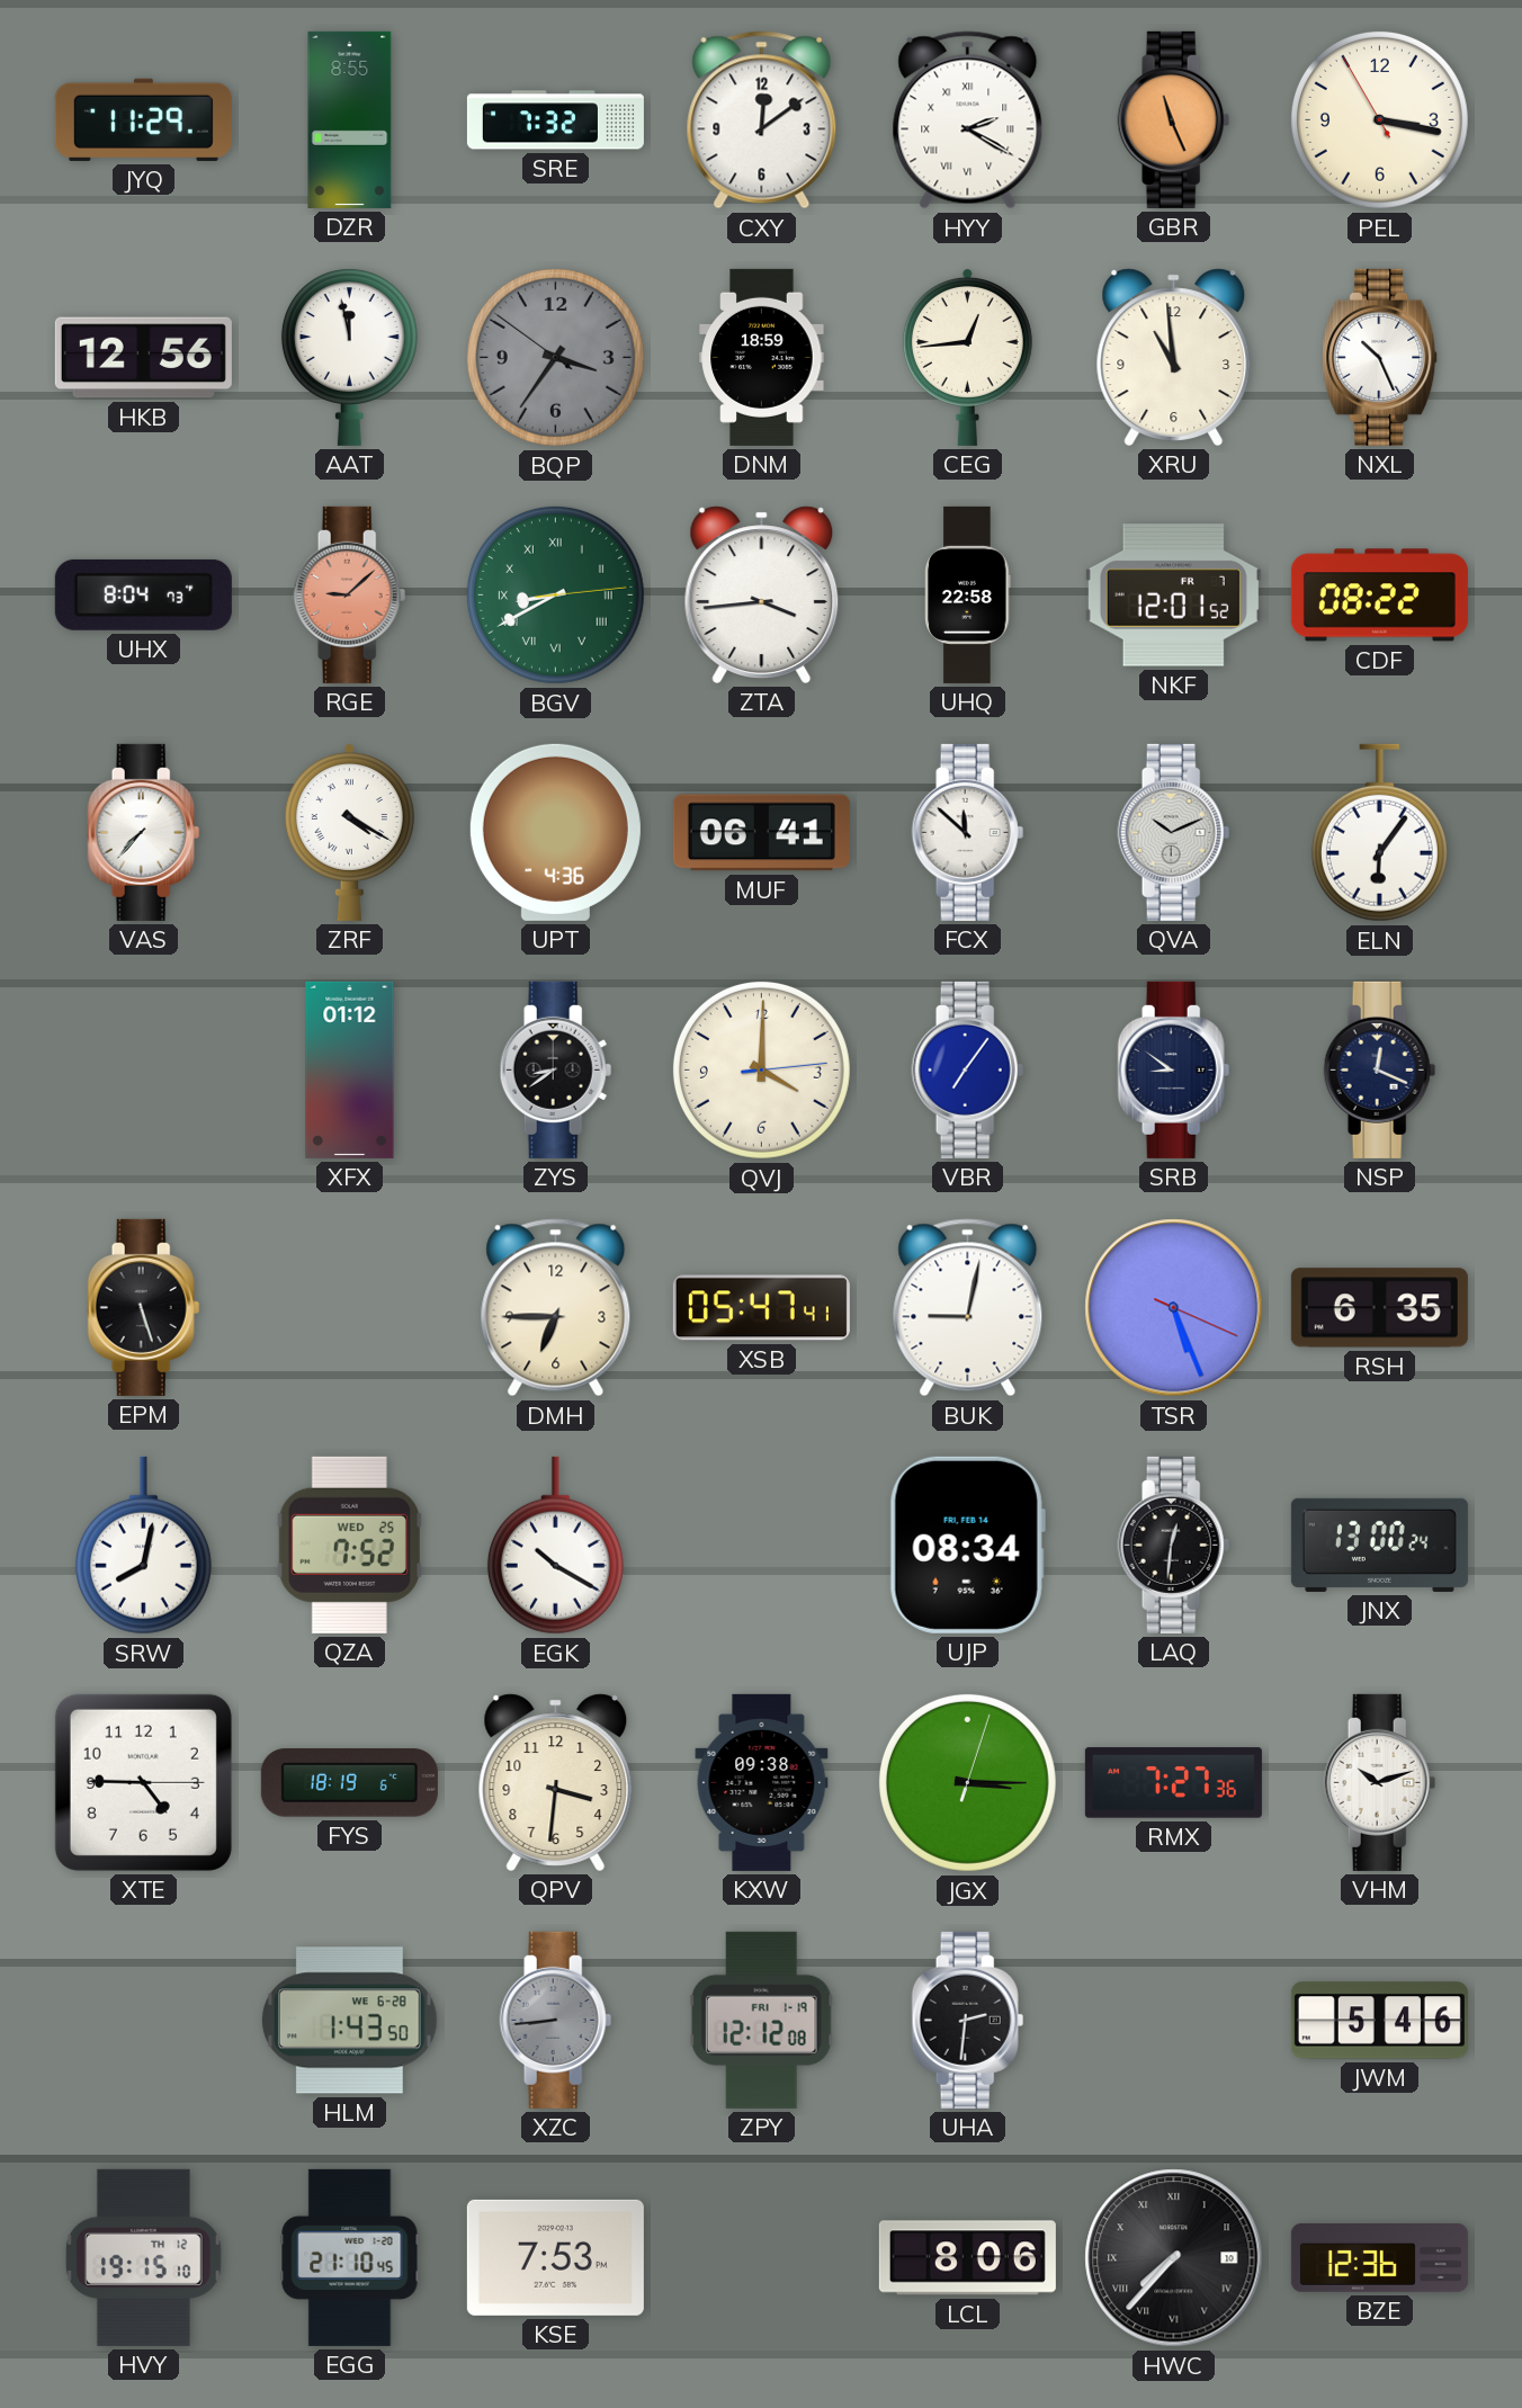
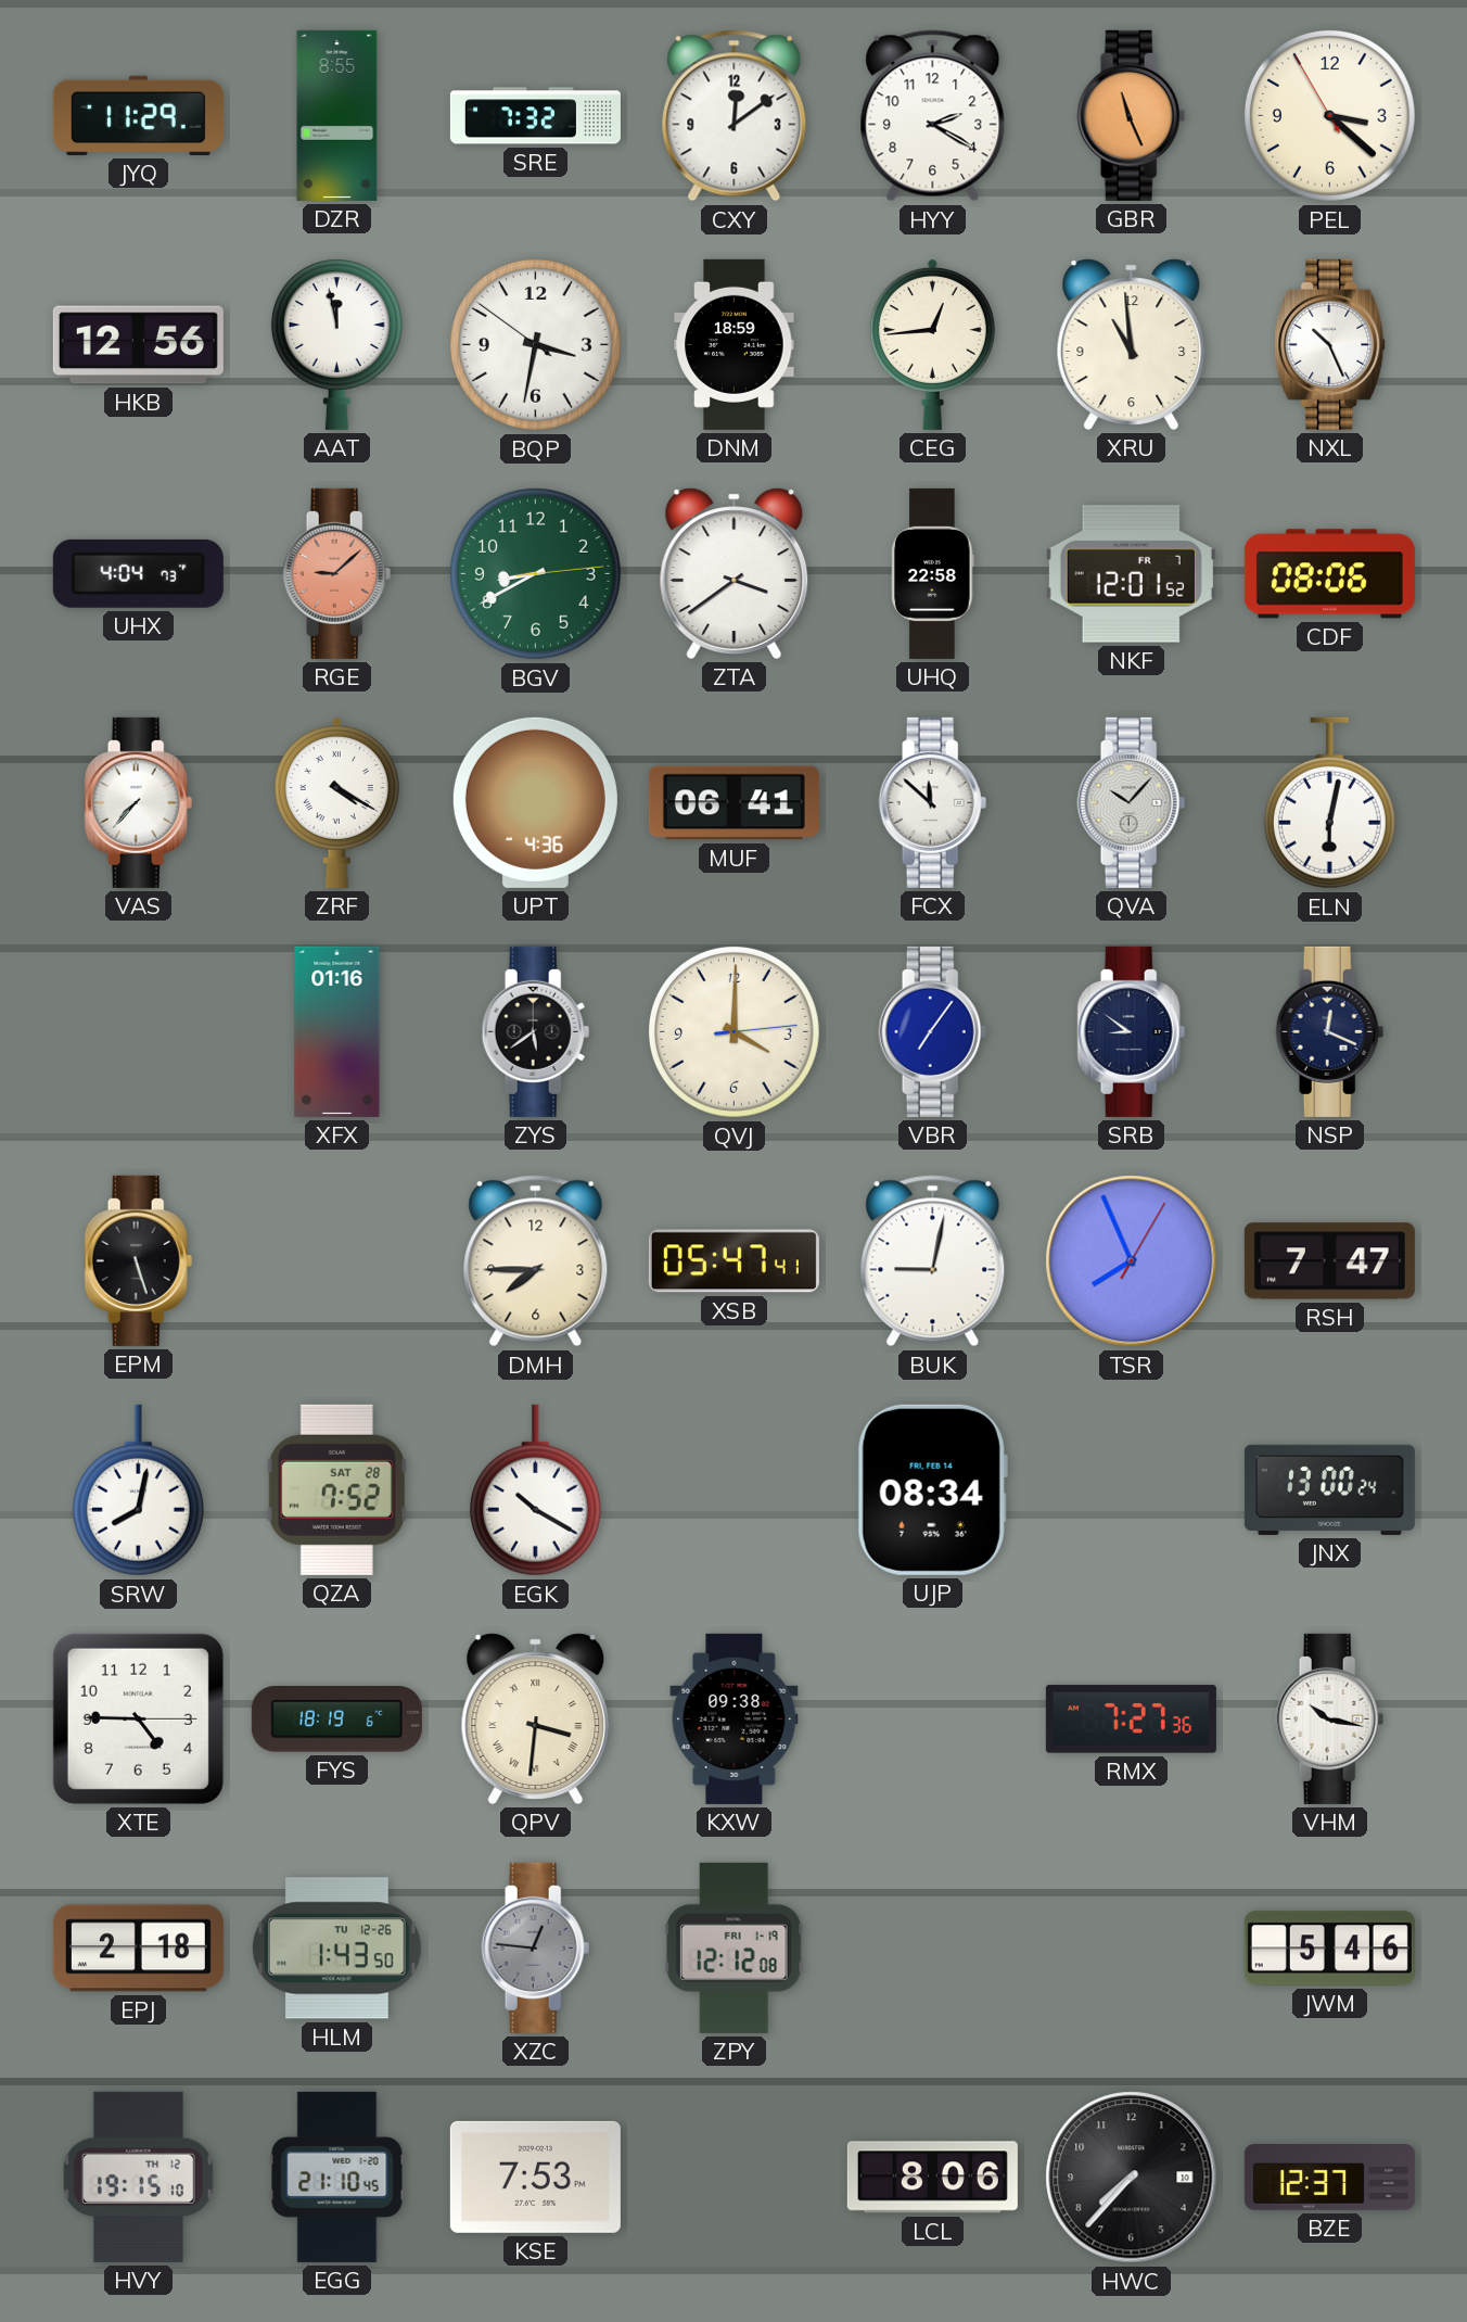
HYY numerals: Roman -> Arabic (933, 116)
PEL: 3:16 -> 3:21 (1329, 115)
BQP: 3:35 -> 3:31 (535, 344)
BQP dial: grey -> white (535, 344)
UHX: 8:04 -> 4:04 (138, 573)
BGV numerals: Roman -> Arabic (535, 573)
ZTA: 3:44 -> 3:39 (735, 573)
CDF: 08:22 -> 08:06 (1329, 574)
QVA: 10:11 -> 10:07 (1132, 802)
ELN: 6:06 -> 6:02 (1329, 803)
XFX: 01:12 -> 01:16 (337, 1031)
ZYS: 8:39 -> 5:39 (536, 1031)
DMH: 6:45 -> 7:45 (536, 1261)
TSR: 5:26 -> 7:56 (1132, 1261)
RSH: 6:35 -> 7:47 (1329, 1261)
QZA date: WED 25 -> SAT 28 (336, 1489)
LAQ: 12:31 -> none (1174, 1545)
QPV numerals: Arabic -> Roman (536, 1718)
JGX: 3:15 -> none (967, 1782)
VHM: 10:12 -> 10:17 (1330, 1718)
EPJ: none -> 2:18 (138, 1949)
HLM date: WE 6-28 -> TU 12-26 (336, 1949)
XZC: 8:44 -> 12:46 (536, 1947)
UHA: 2:31 -> none (968, 2020)
HWC numerals: Roman -> Arabic (1132, 2178)
BZE: 12:36 -> 12:37 (1329, 2178)
